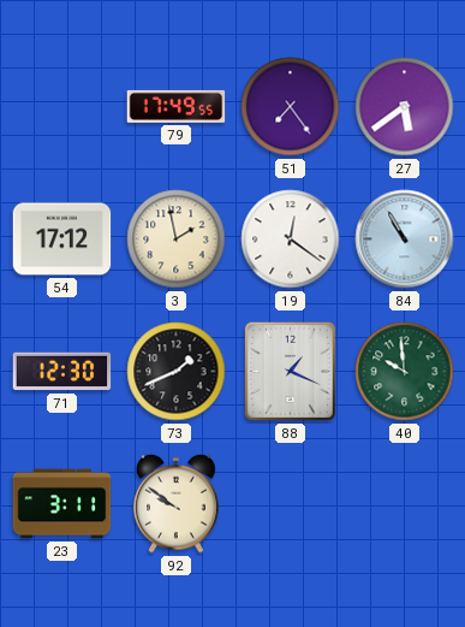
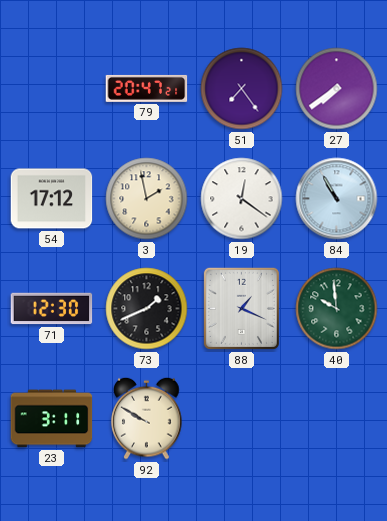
79: 17:49 -> 20:47 (147, 88)
27: 5:39 -> 7:39 (337, 89)
92: 9:51 -> 9:50 (147, 418)
